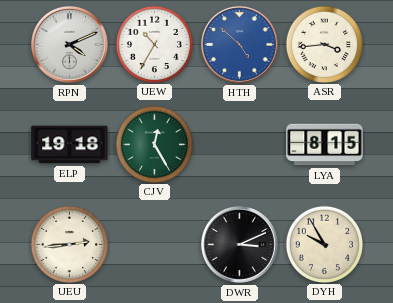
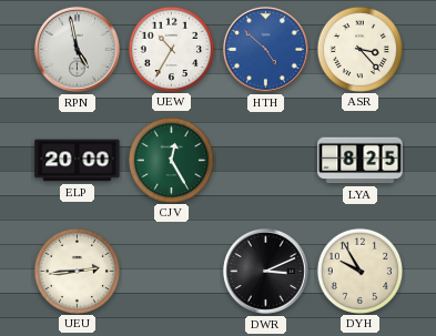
RPN: 4:11 -> 4:58 (77, 49)
ASR: 3:44 -> 3:23 (359, 49)
ELP: 19:18 -> 20:00 (78, 161)
LYA: 8:15 -> 8:25 (361, 161)
